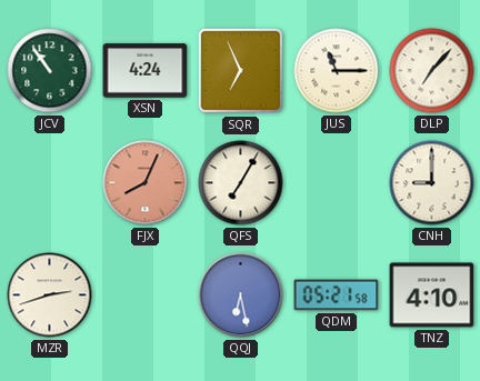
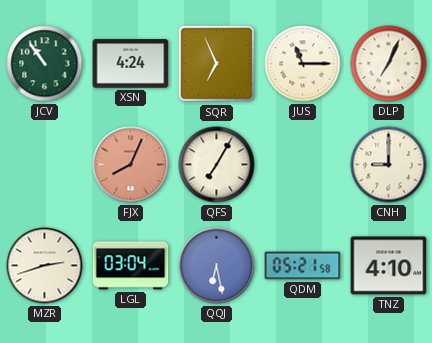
DLP: 7:07 -> 7:04 (389, 64)
LGL: none -> 03:04 (131, 266)
